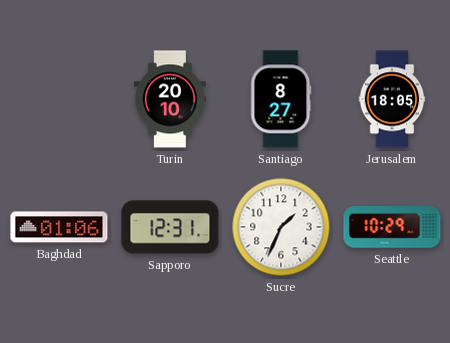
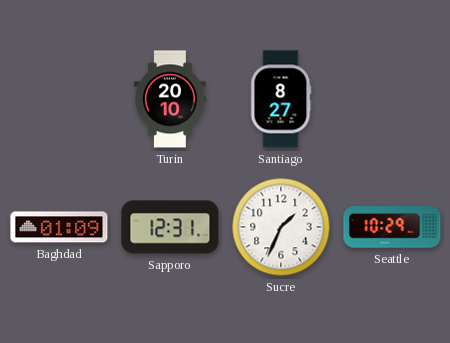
Jerusalem: 18:05 -> none (392, 99)
Baghdad: 01:06 -> 01:09 (59, 227)
